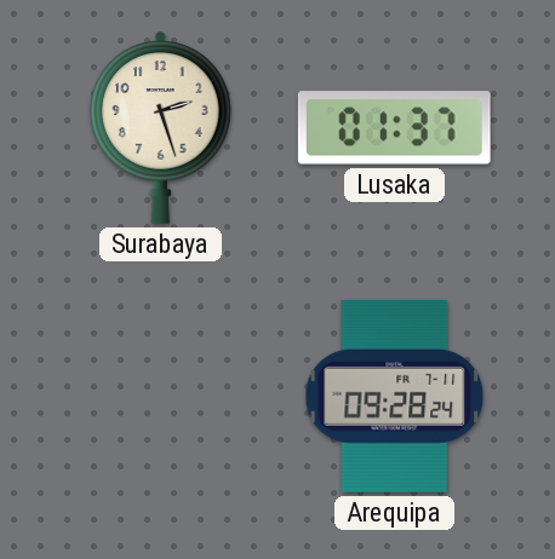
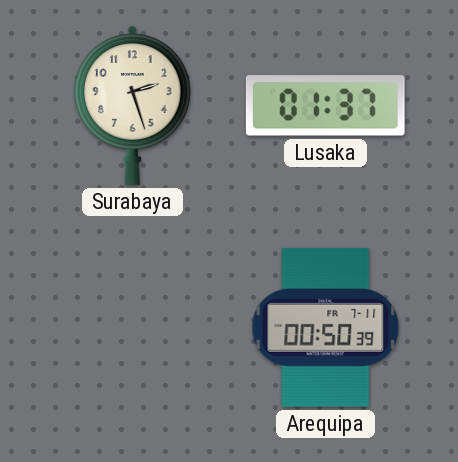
Arequipa: 09:28 -> 00:50 (326, 327)
